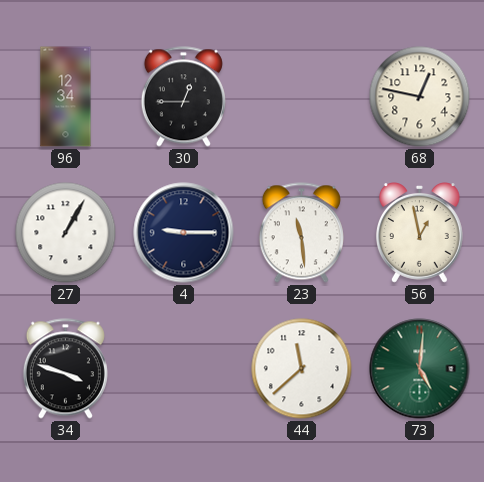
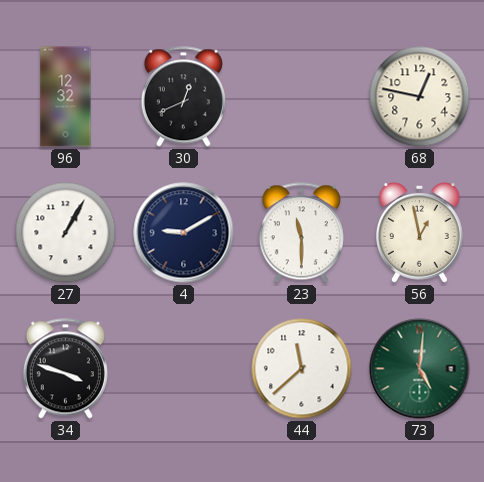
96: 12:34 -> 12:32 (66, 97)
30: 12:45 -> 12:41 (183, 97)
4: 9:15 -> 9:10 (184, 233)
23: 11:29 -> 11:30 (301, 233)
